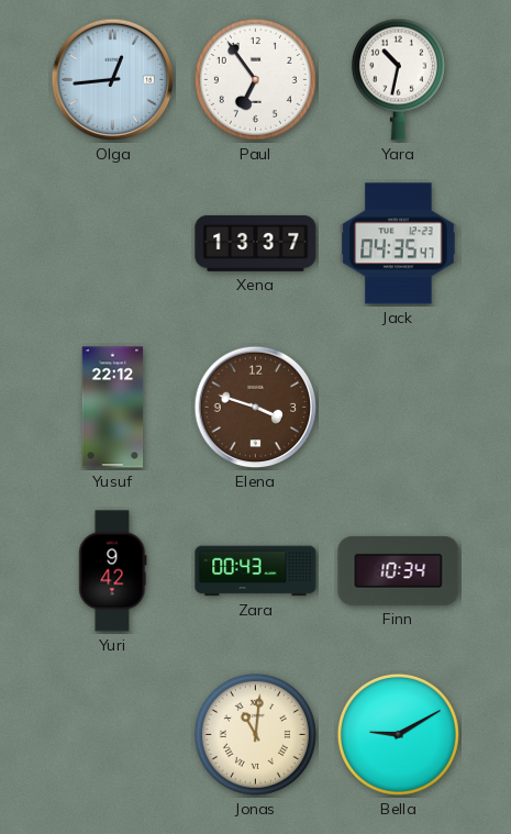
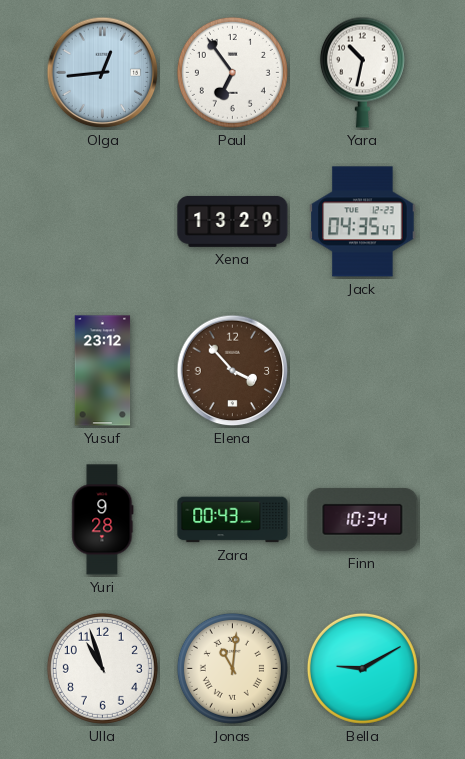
Xena: 13:37 -> 13:29 (233, 221)
Yusuf: 22:12 -> 23:12 (103, 371)
Elena: 3:48 -> 3:53 (233, 371)
Yuri: 9:42 -> 9:28 (103, 520)
Ulla: none -> 10:57 (102, 668)
